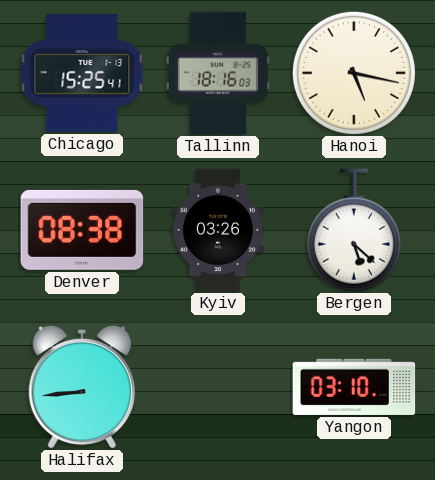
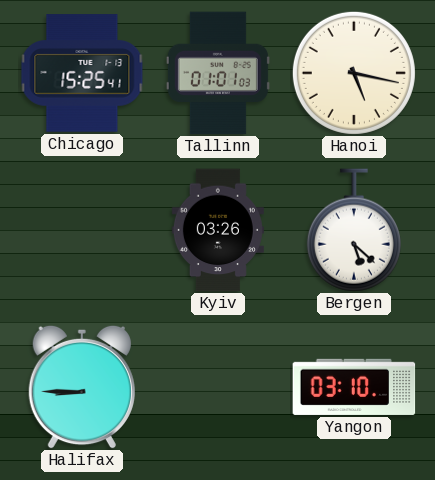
Tallinn: 18:16 -> 01:01 (218, 73)
Denver: 08:38 -> none (82, 230)
Halifax: 8:44 -> 8:45 (82, 387)
